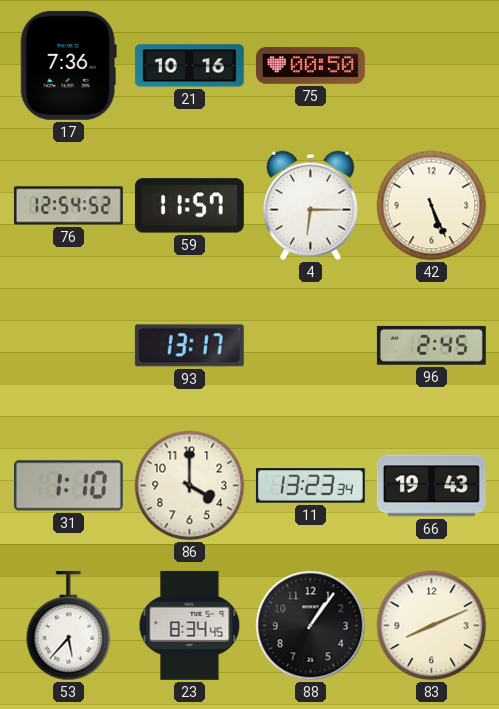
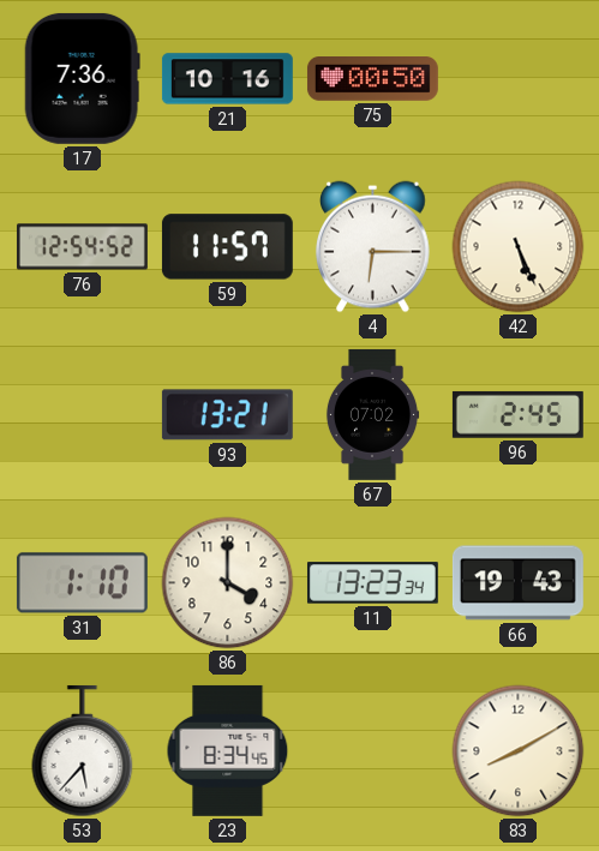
93: 13:17 -> 13:21 (227, 415)
67: none -> 07:02 (372, 414)
88: 1:06 -> none (311, 626)
83: 8:11 -> 8:10 (519, 751)
